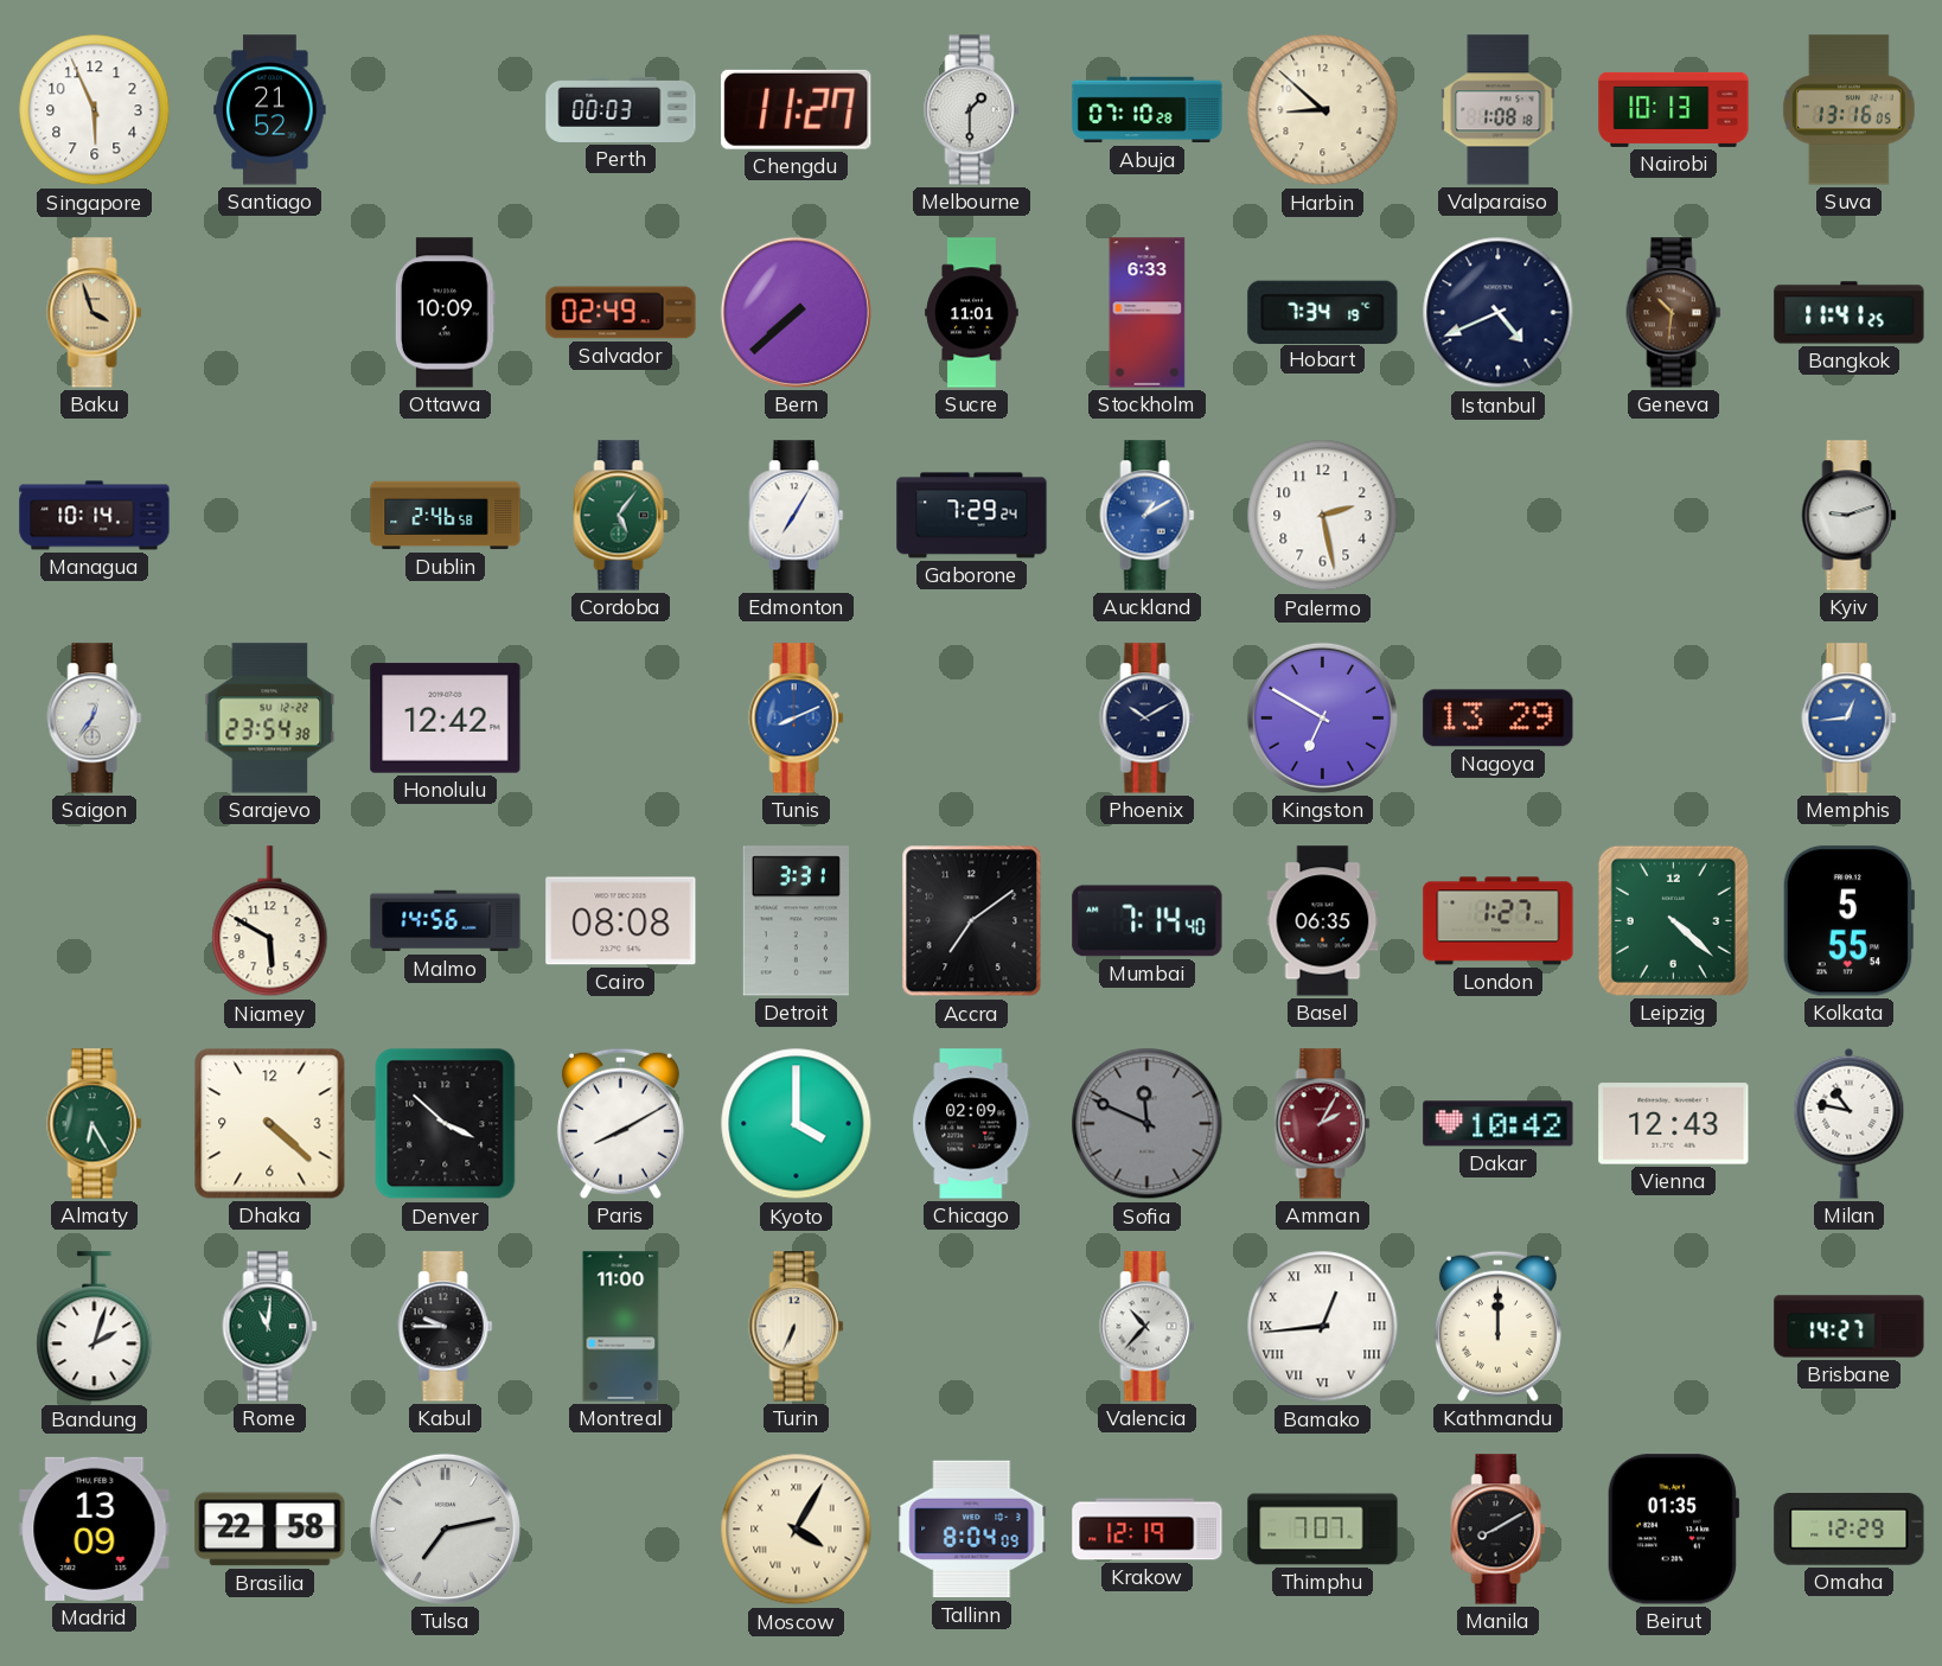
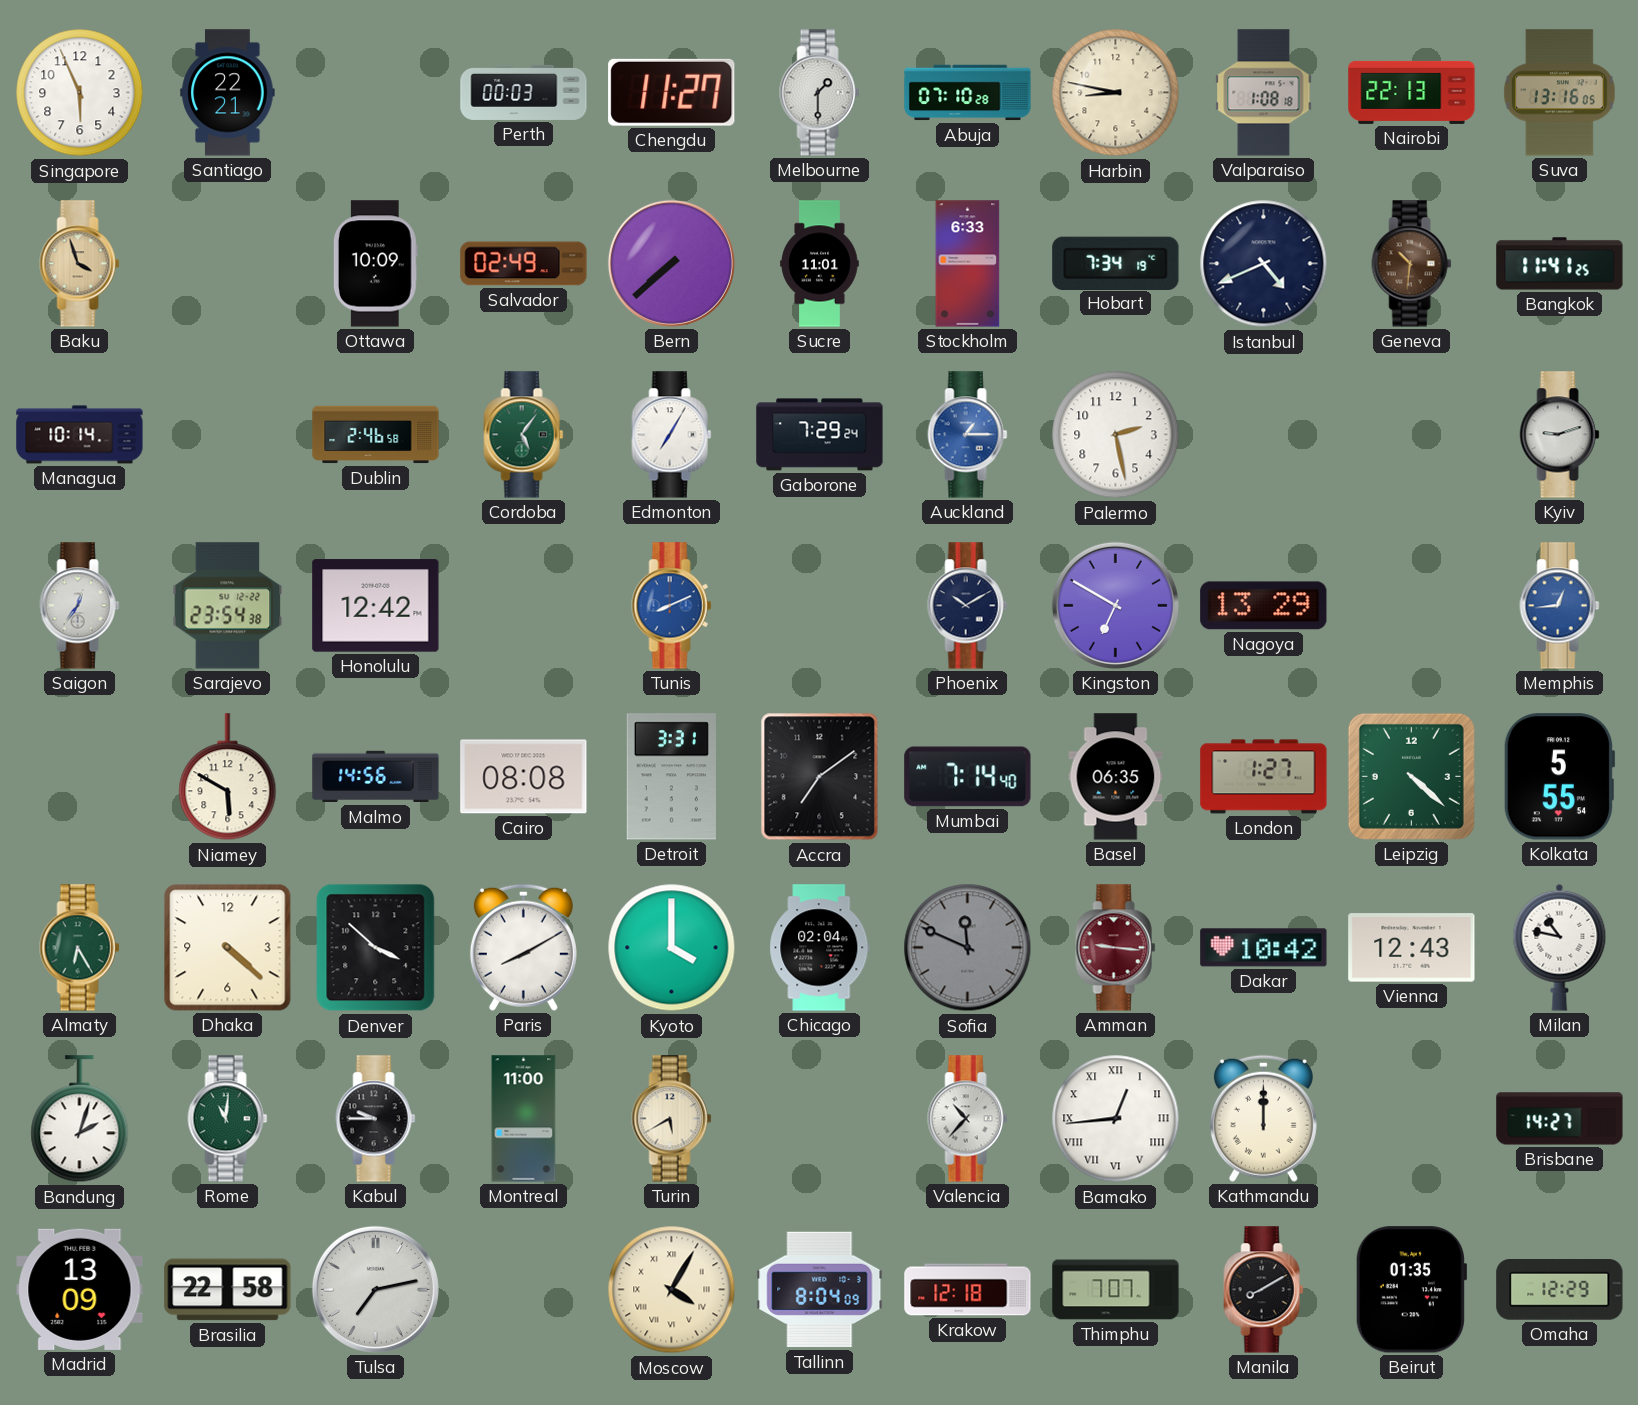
Santiago: 21:52 -> 22:21 (228, 93)
Harbin: 8:52 -> 8:47 (1116, 93)
Nairobi: 10:13 -> 22:13 (1412, 92)
Auckland: 1:10 -> 1:15 (968, 435)
Chicago: 02:09 -> 02:04 (820, 948)
Amman: 2:05 -> 9:16 (1116, 948)
Turin: 6:34 -> 5:40 (672, 1119)
Krakow: 12:19 -> 12:18 (968, 1290)
